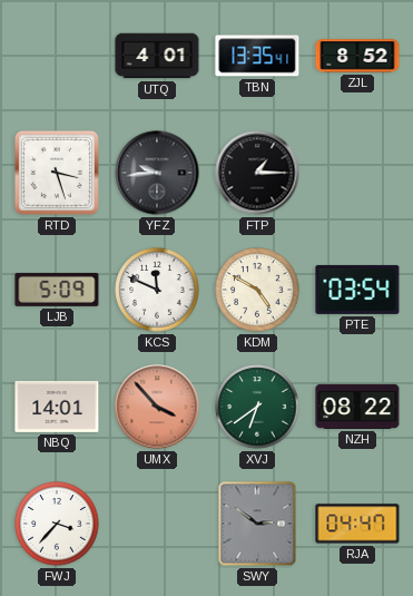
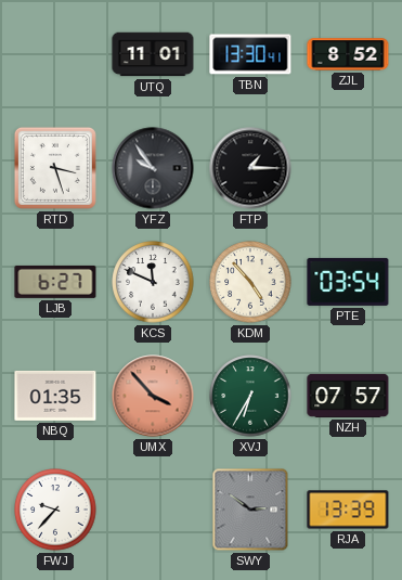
UTQ: 4:01 -> 11:01 (153, 54)
TBN: 13:35 -> 13:30 (250, 54)
YFZ: 9:44 -> 9:54 (153, 168)
LJB: 5:09 -> 6:27 (55, 282)
KDM: 4:50 -> 4:53 (250, 282)
NBQ: 14:01 -> 01:35 (55, 396)
XVJ: 6:39 -> 6:35 (250, 396)
NZH: 08:22 -> 07:57 (348, 396)
FWJ: 3:37 -> 9:37 (55, 510)
RJA: 04:47 -> 13:39 (348, 510)
